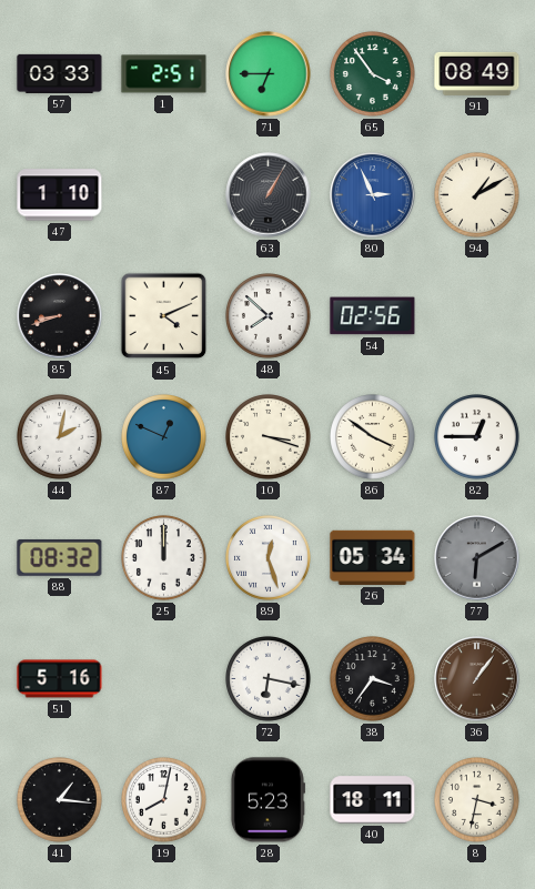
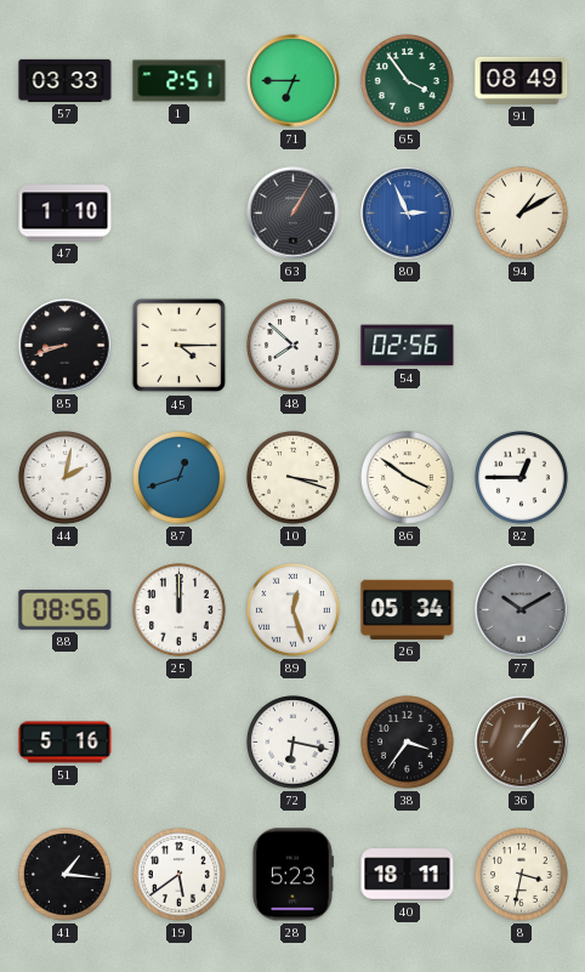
45: 4:11 -> 4:15 (180, 346)
87: 12:49 -> 12:42 (180, 478)
88: 08:32 -> 08:56 (66, 609)
77: 6:10 -> 10:10 (522, 610)
19: 8:02 -> 5:39 (180, 875)
